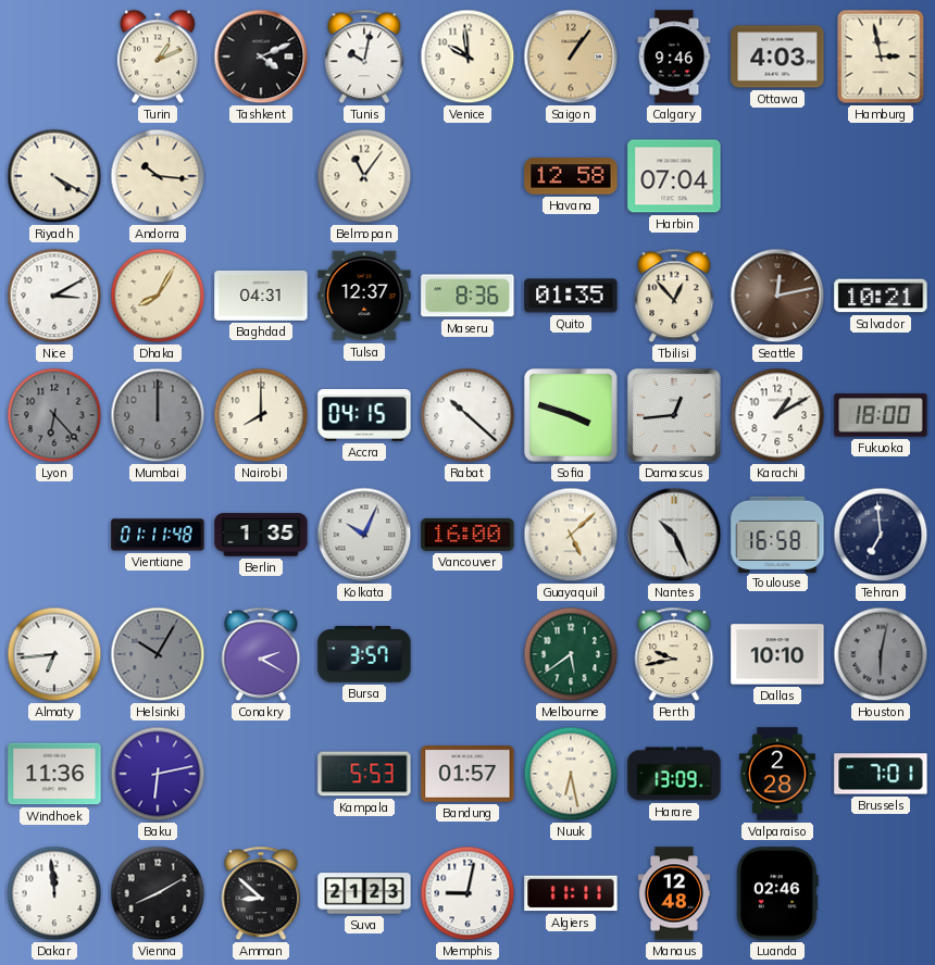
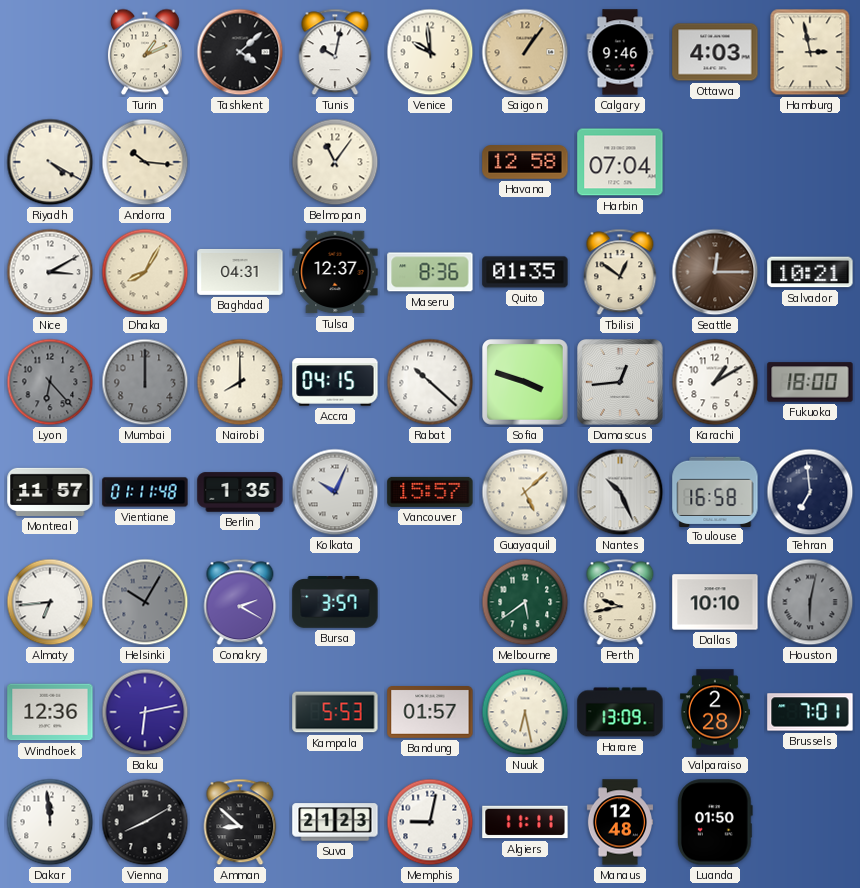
Tashkent: 4:11 -> 4:08 (240, 52)
Tbilisi: 12:53 -> 12:51 (620, 272)
Seattle: 12:13 -> 12:15 (715, 272)
Montreal: none -> 11:57 (50, 492)
Vancouver: 16:00 -> 15:57 (430, 492)
Windhoek: 11:36 -> 12:36 (50, 712)
Luanda: 02:46 -> 01:50 (715, 822)
